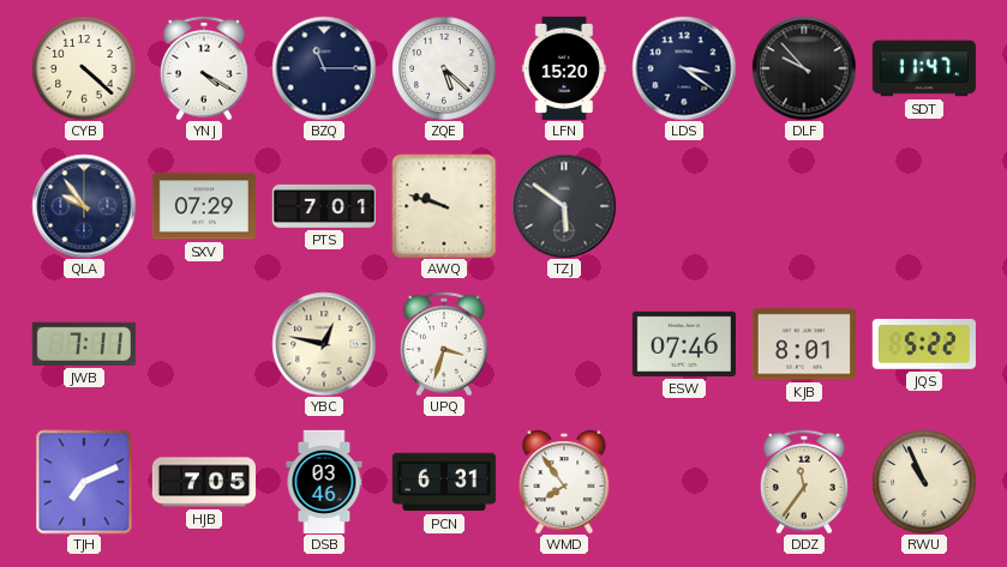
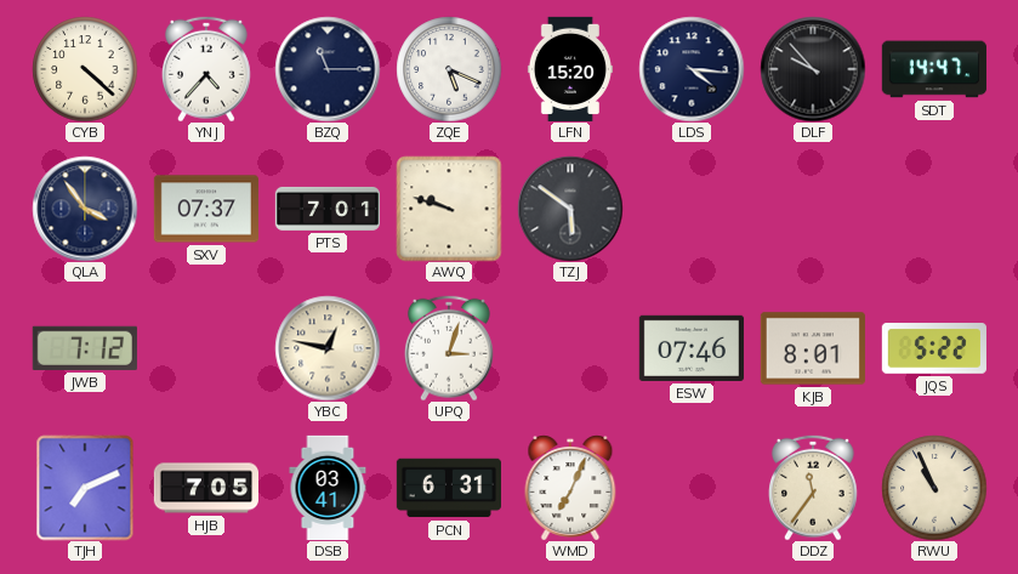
YNJ: 4:20 -> 4:37 (207, 69)
ZQE: 5:22 -> 5:19 (449, 69)
LDS: 3:21 -> 4:16 (692, 69)
SDT: 11:47 -> 14:47 (934, 69)
QLA: 9:54 -> 3:54 (85, 209)
SXV: 07:29 -> 07:37 (206, 209)
JWB: 7:11 -> 7:12 (85, 348)
UPQ: 3:33 -> 3:03 (450, 348)
DSB: 03:46 -> 03:41 (328, 487)
WMD: 7:54 -> 7:04 (570, 488)
